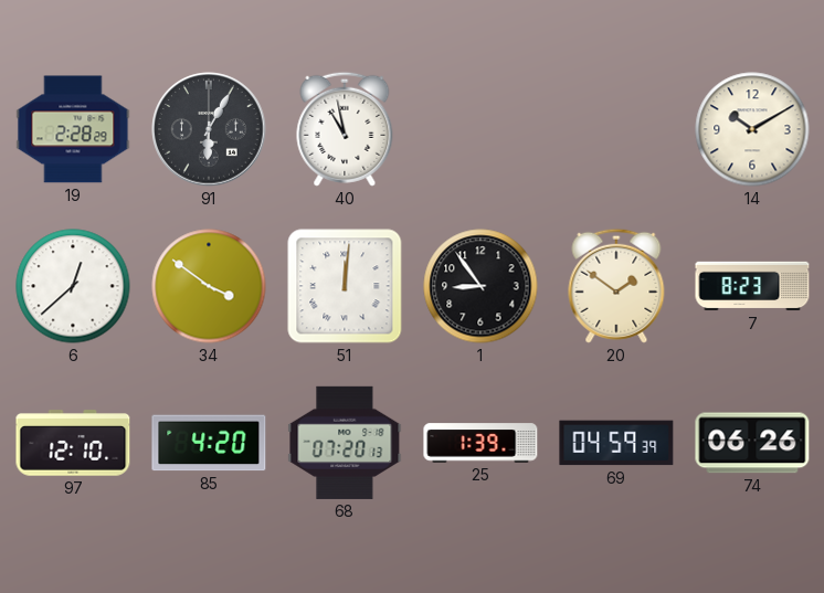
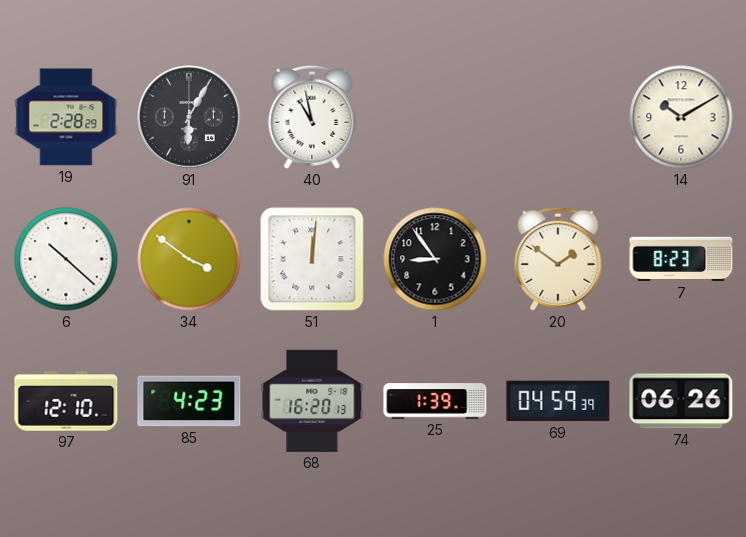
6: 12:38 -> 10:22 (66, 259)
85: 4:20 -> 4:23 (189, 401)
68: 07:20 -> 16:20 (312, 401)
